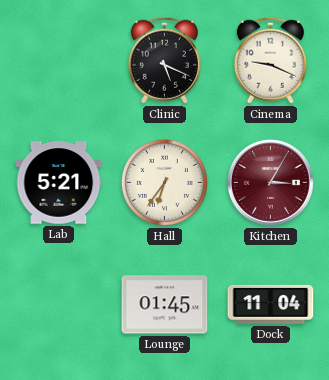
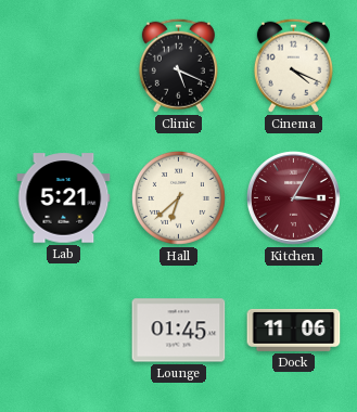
Cinema: 9:19 -> 4:19 (293, 65)
Hall: 6:36 -> 6:38 (178, 197)
Dock: 11:04 -> 11:06 (294, 330)
